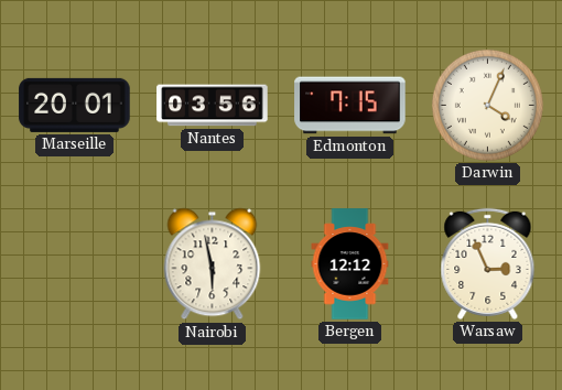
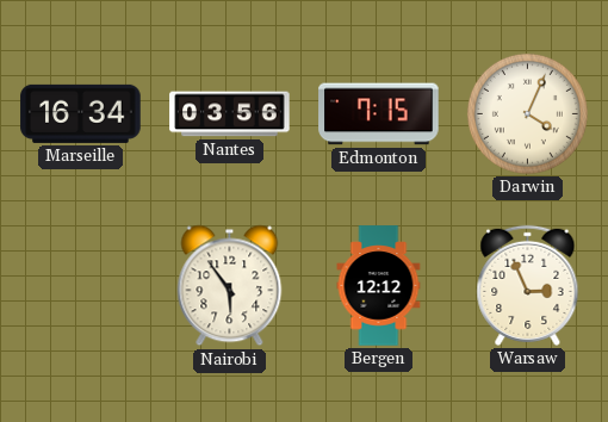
Marseille: 20:01 -> 16:34 (81, 113)
Nairobi: 5:58 -> 5:54 (230, 286)
